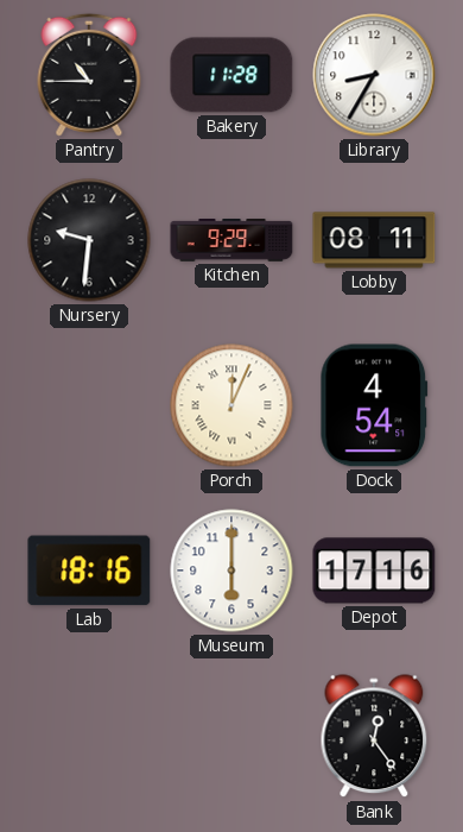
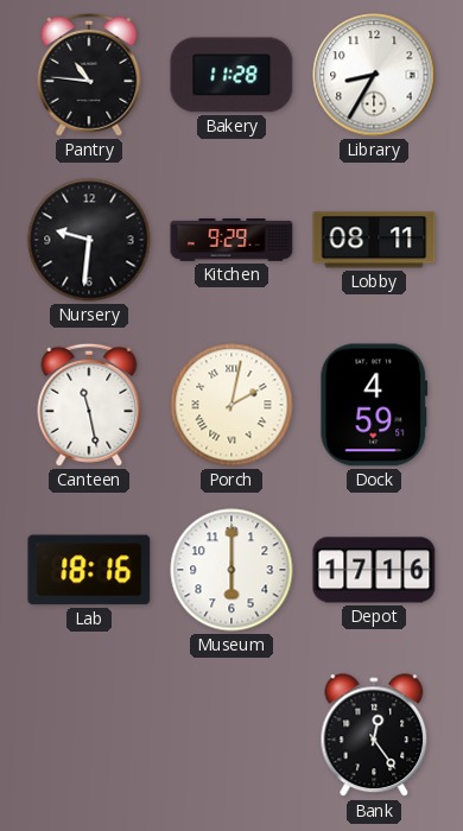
Pantry: 10:45 -> 10:46 (89, 75)
Canteen: none -> 11:28 (89, 405)
Porch: 12:04 -> 2:02 (231, 405)
Dock: 4:54 -> 4:59 (374, 405)
